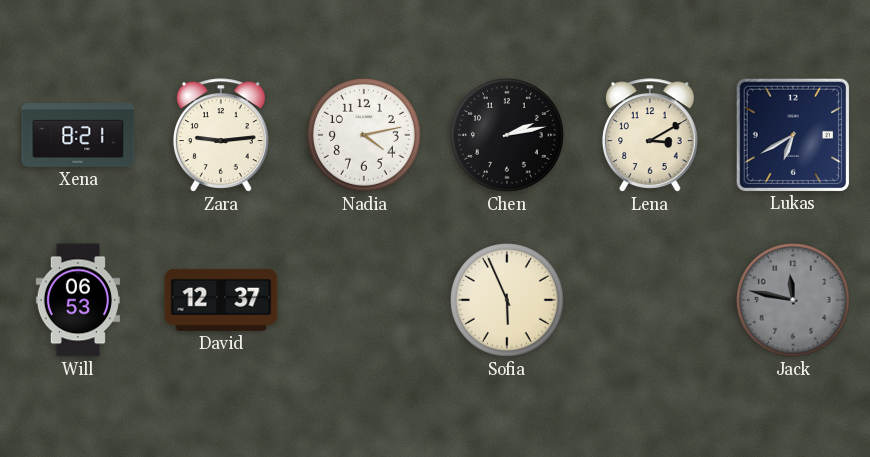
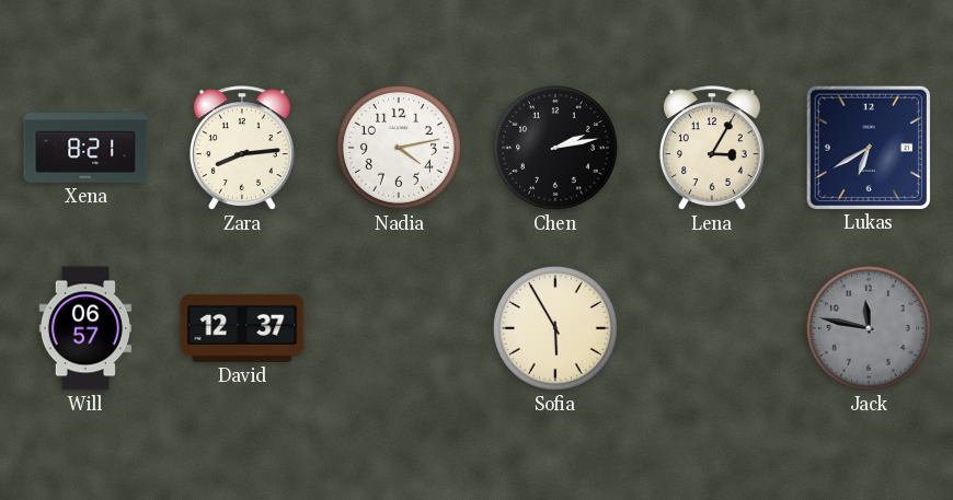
Zara: 9:14 -> 8:14 (242, 148)
Lena: 3:10 -> 3:05 (712, 148)
Will: 06:53 -> 06:57 (85, 328)
Sofia: 5:56 -> 5:55 (555, 328)
